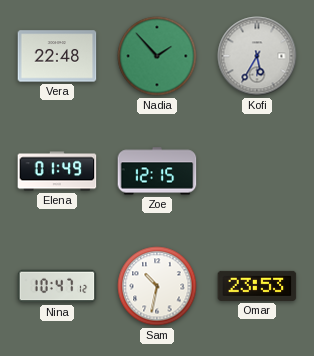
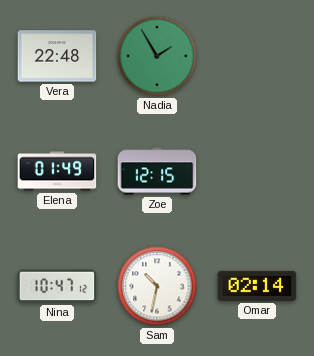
Nadia: 1:53 -> 1:55 (157, 56)
Kofi: 5:35 -> none (257, 56)
Omar: 23:53 -> 02:14 (257, 286)
